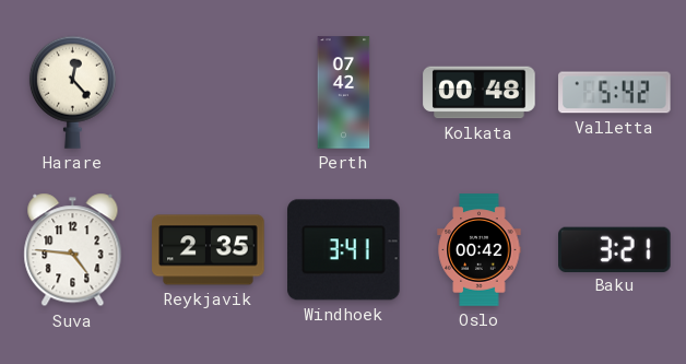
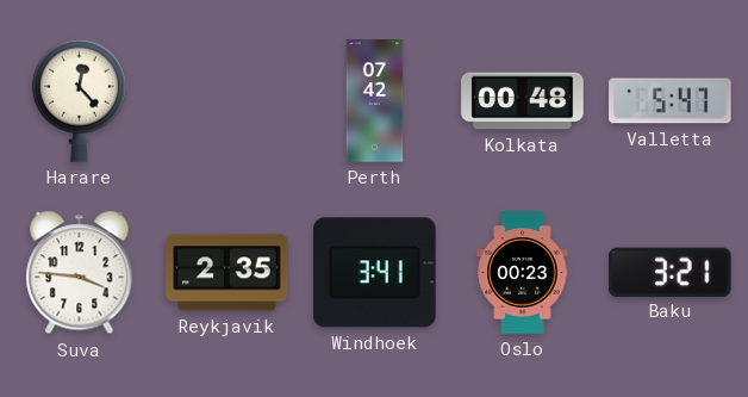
Valletta: 5:42 -> 5:47 (671, 101)
Suva: 4:46 -> 3:46 (80, 273)
Oslo: 00:42 -> 00:23 (523, 273)
